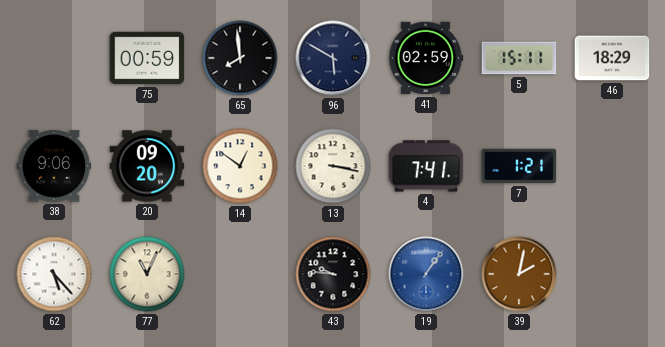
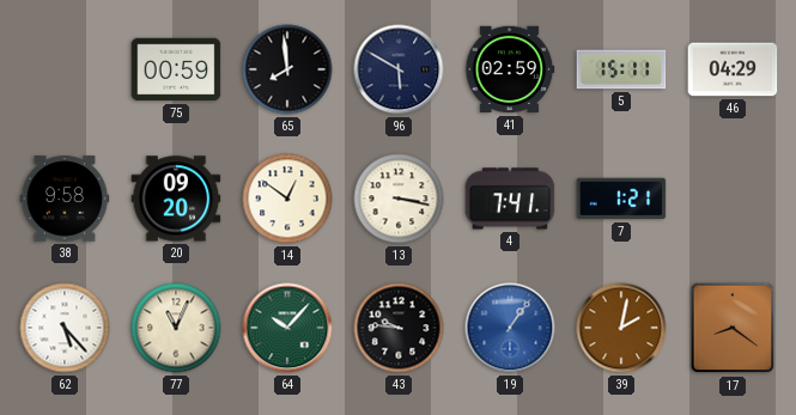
46: 18:29 -> 04:29 (733, 69)
38: 9:06 -> 9:58 (65, 199)
64: none -> 10:07 (287, 328)
17: none -> 8:21 (733, 328)
